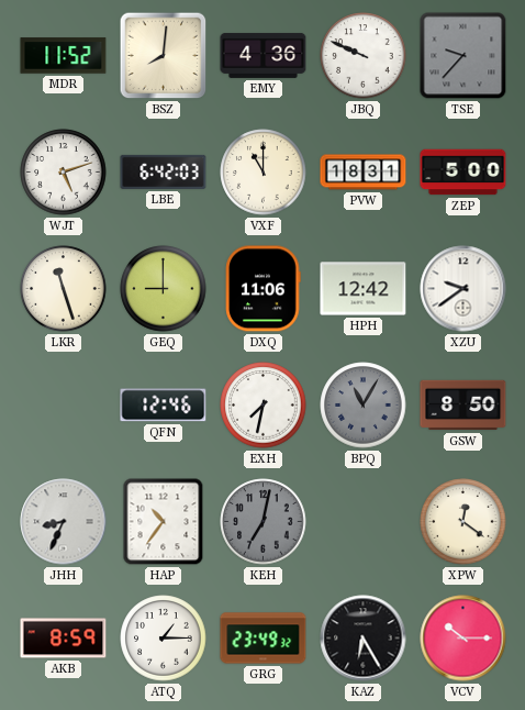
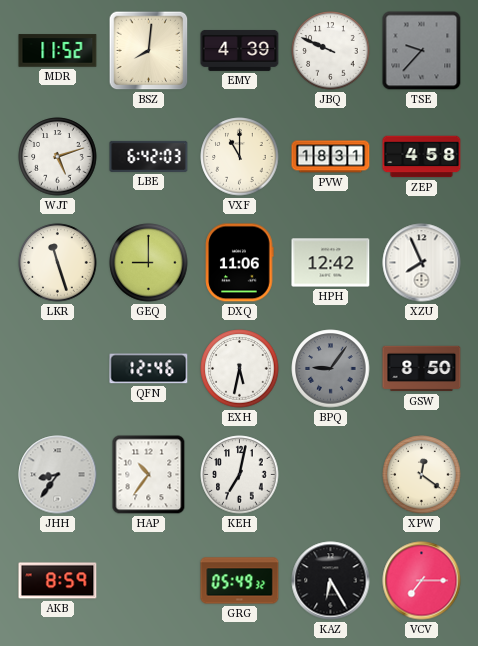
EMY: 4:36 -> 4:39 (240, 50)
ZEP: 5:00 -> 4:58 (422, 157)
XZU: 9:39 -> 7:56 (422, 263)
EXH: 7:32 -> 5:32 (240, 369)
BPQ: 11:05 -> 9:06 (331, 369)
JHH: 8:34 -> 8:36 (58, 475)
KEH dial: grey -> white (240, 475)
ATQ: 1:15 -> none (164, 639)
GRG: 23:49 -> 05:49 (240, 581)
VCV: 10:15 -> 7:15 (422, 581)
